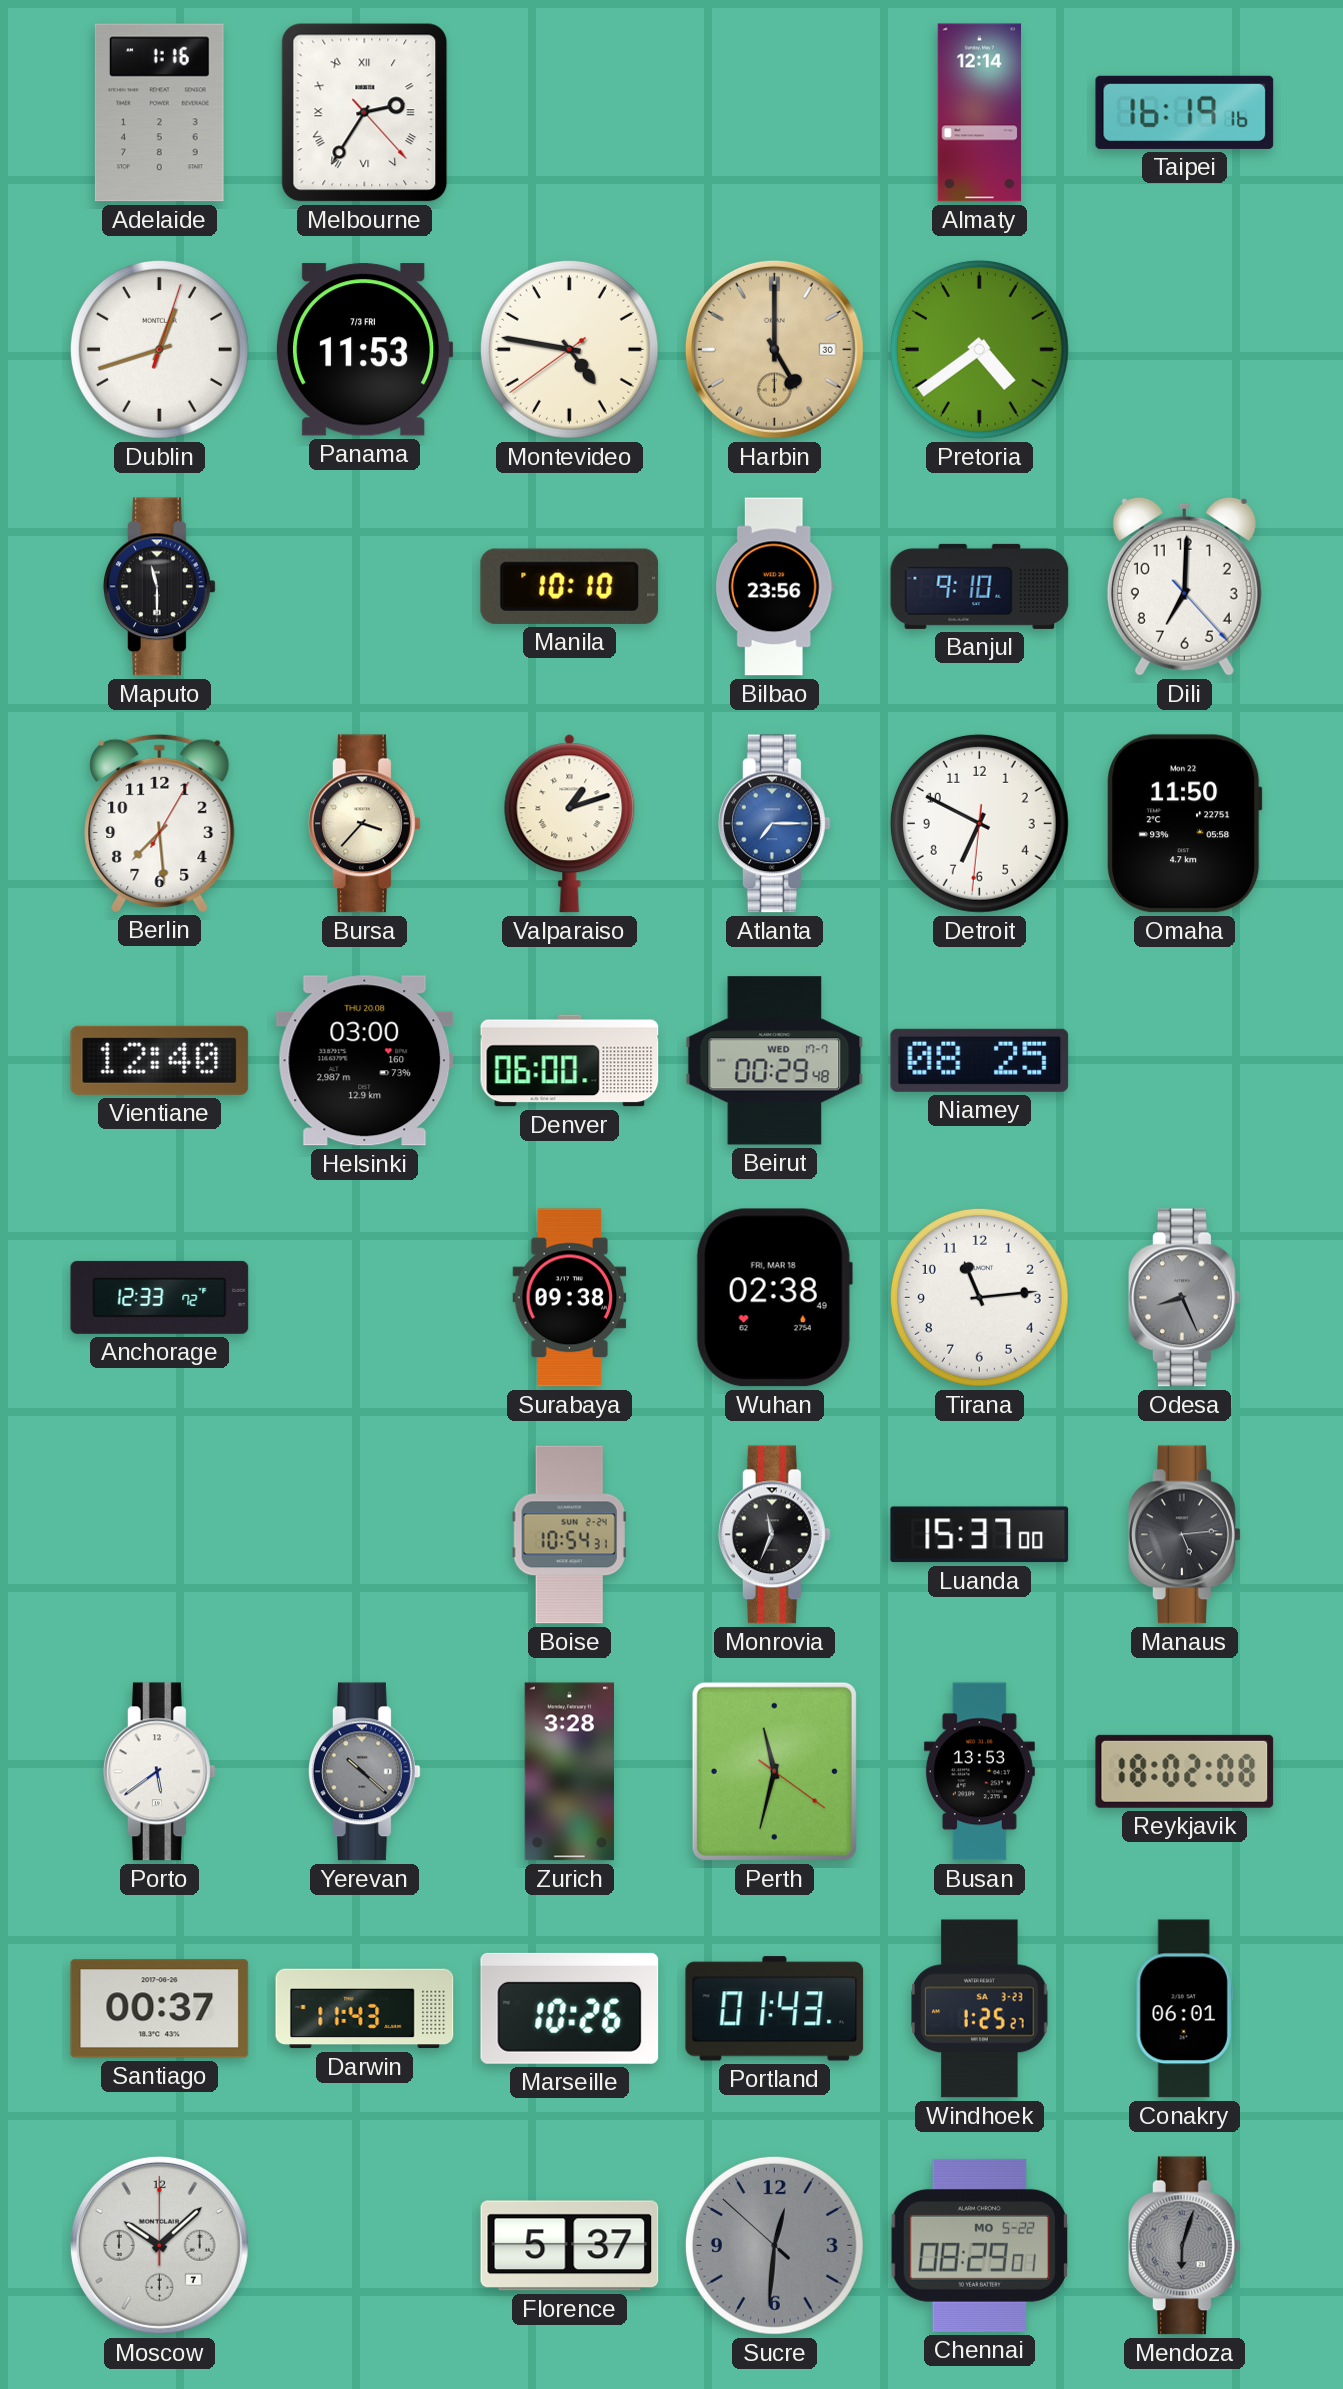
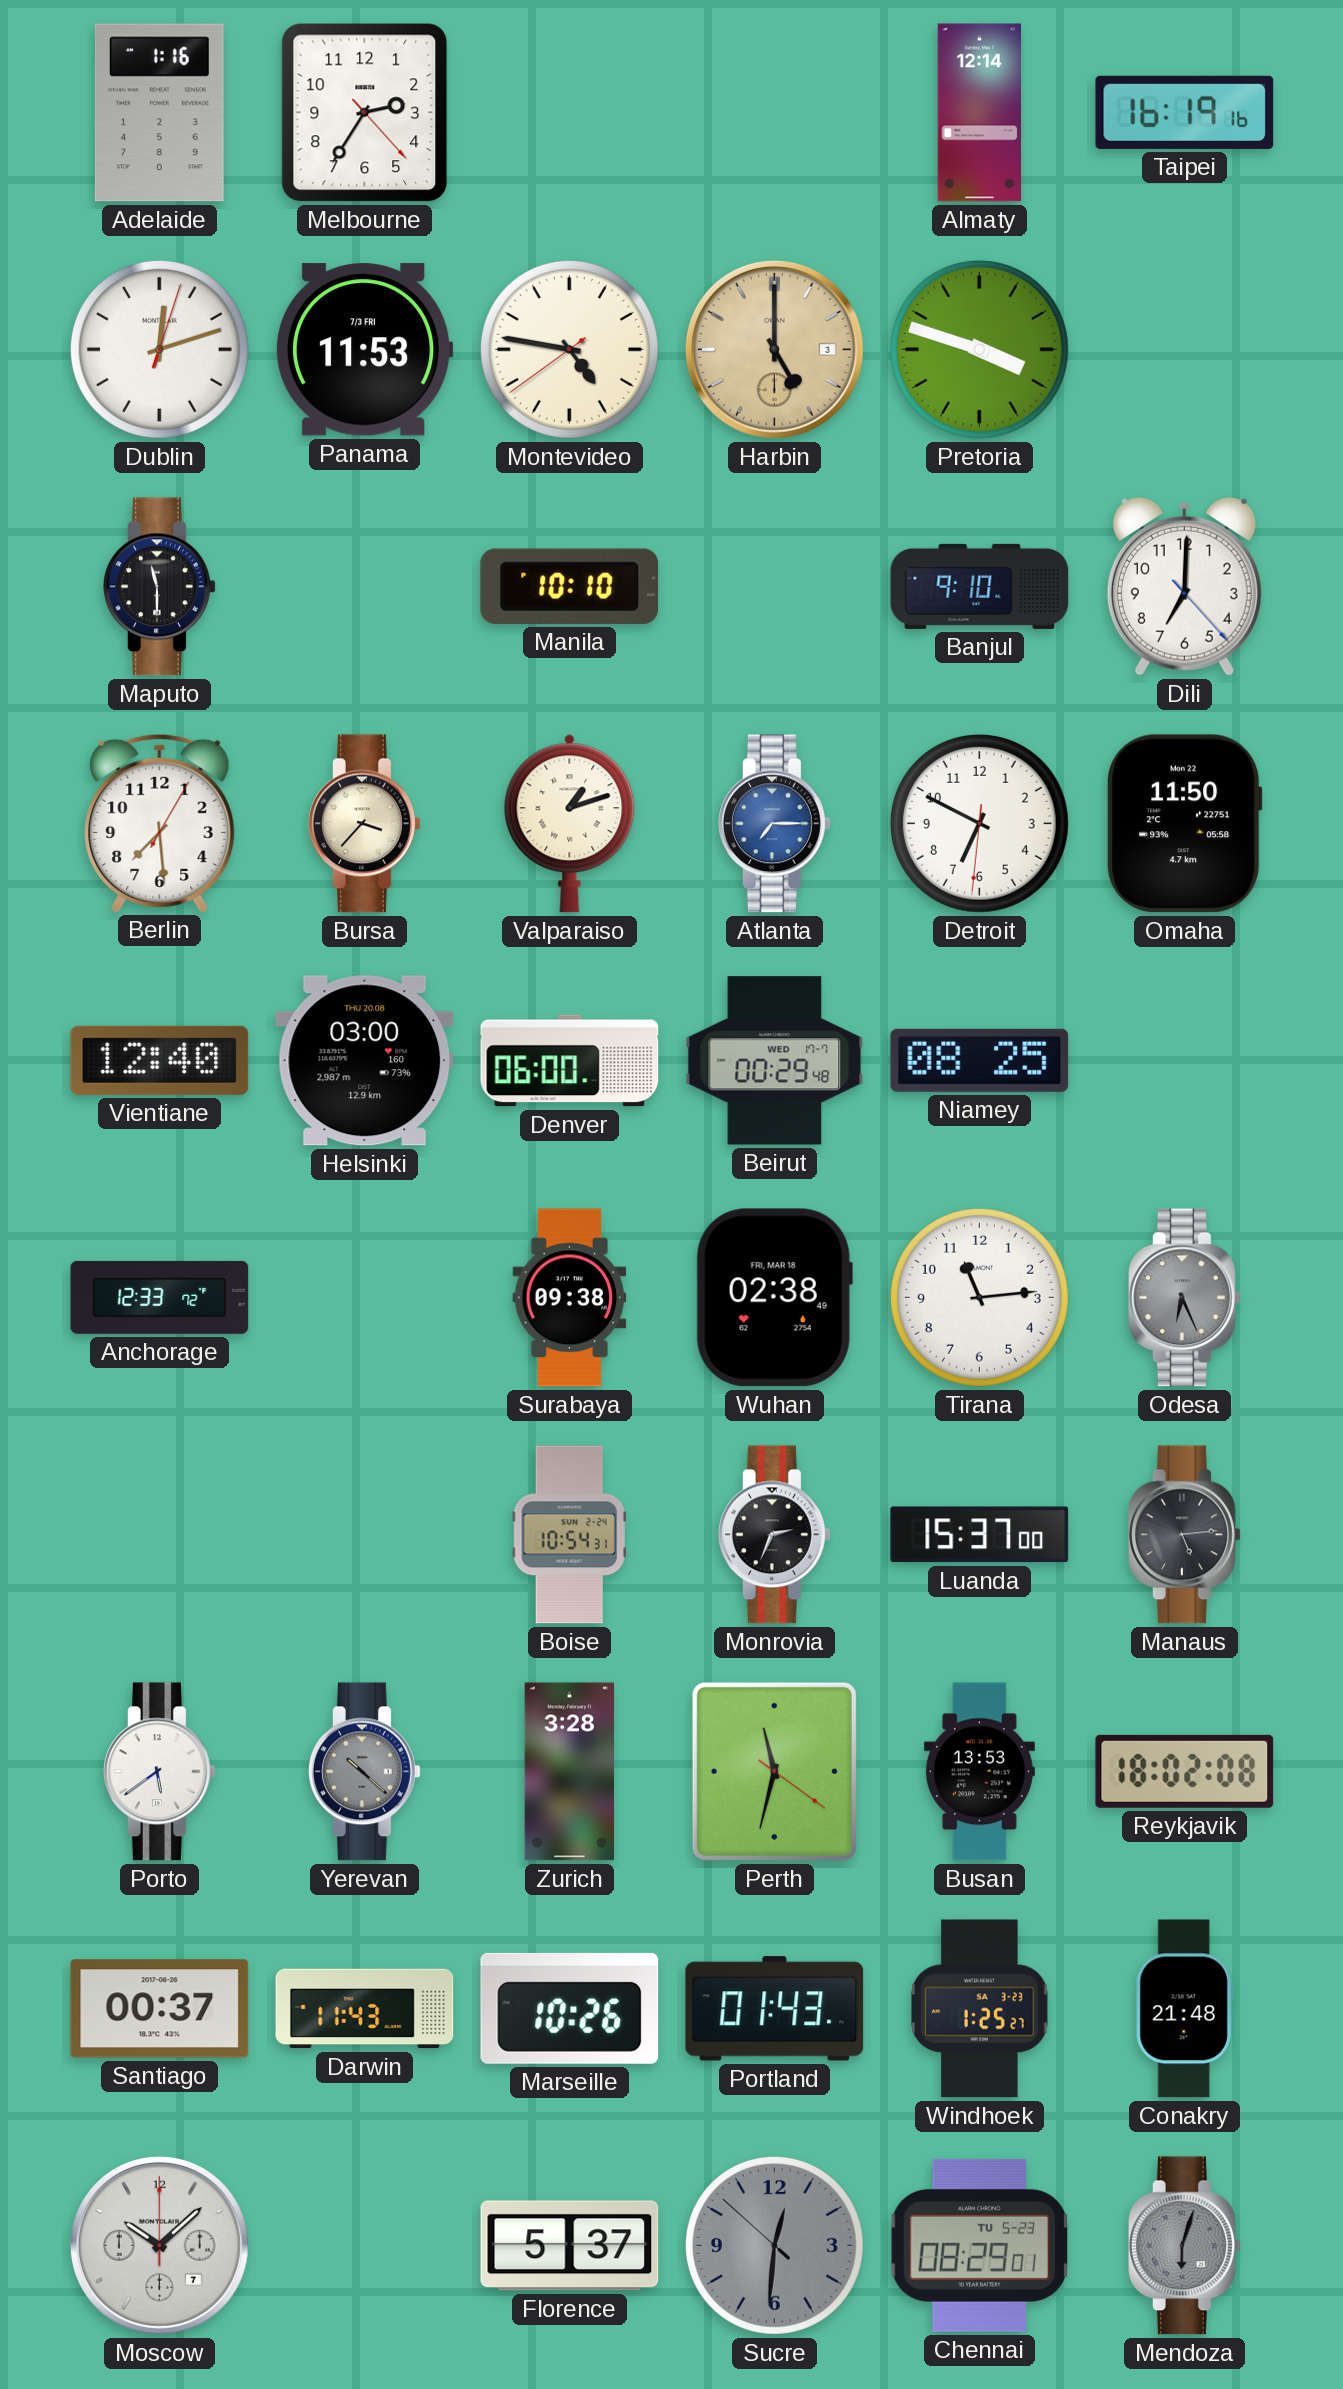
Melbourne numerals: Roman -> Arabic (365, 113)
Dublin: 12:42 -> 12:12 (159, 349)
Harbin date: 30 -> 3 (774, 349)
Pretoria: 4:39 -> 3:48 (979, 349)
Bilbao: 23:56 -> none (774, 587)
Odesa: 8:26 -> 6:26 (1185, 1298)
Monrovia: 11:34 -> 2:34 (775, 1535)
Conakry: 06:01 -> 21:48 (1184, 2009)
Chennai date: MO 5-22 -> TU 5-23 (980, 2245)
